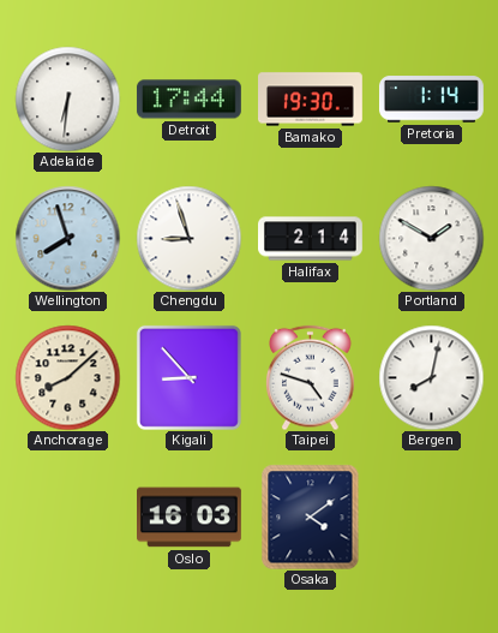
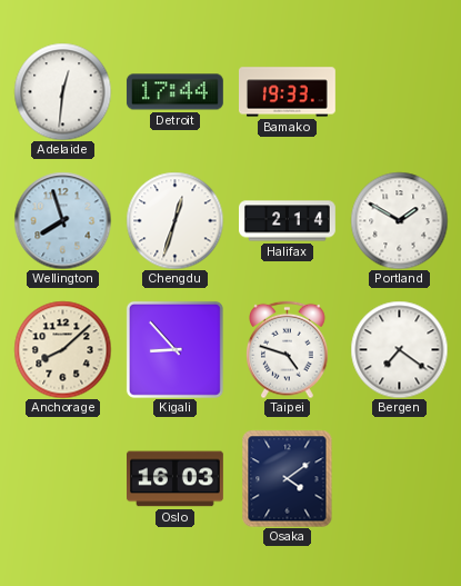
Adelaide: 6:31 -> 12:31 (62, 91)
Bamako: 19:30 -> 19:33 (288, 92)
Pretoria: 1:14 -> none (431, 100)
Chengdu: 8:57 -> 12:33 (174, 220)
Bergen: 8:02 -> 7:21 (399, 349)
